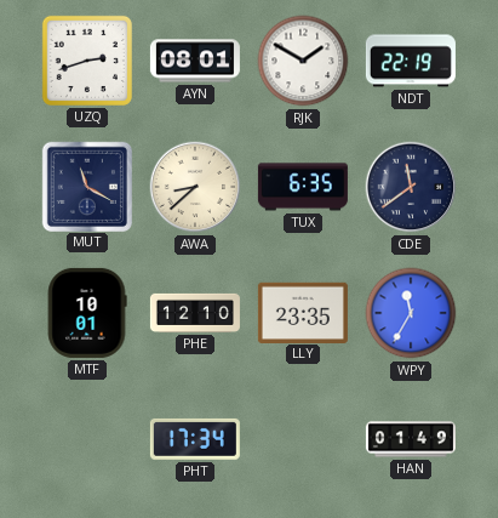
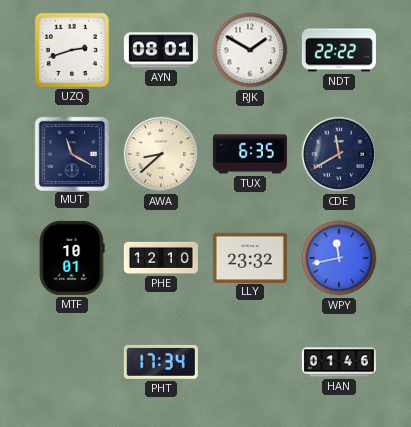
NDT: 22:19 -> 22:22 (339, 50)
CDE: 11:39 -> 11:40 (339, 154)
LLY: 23:35 -> 23:32 (250, 257)
WPY: 11:35 -> 11:43 (339, 258)
HAN: 01:49 -> 01:46 (339, 362)
